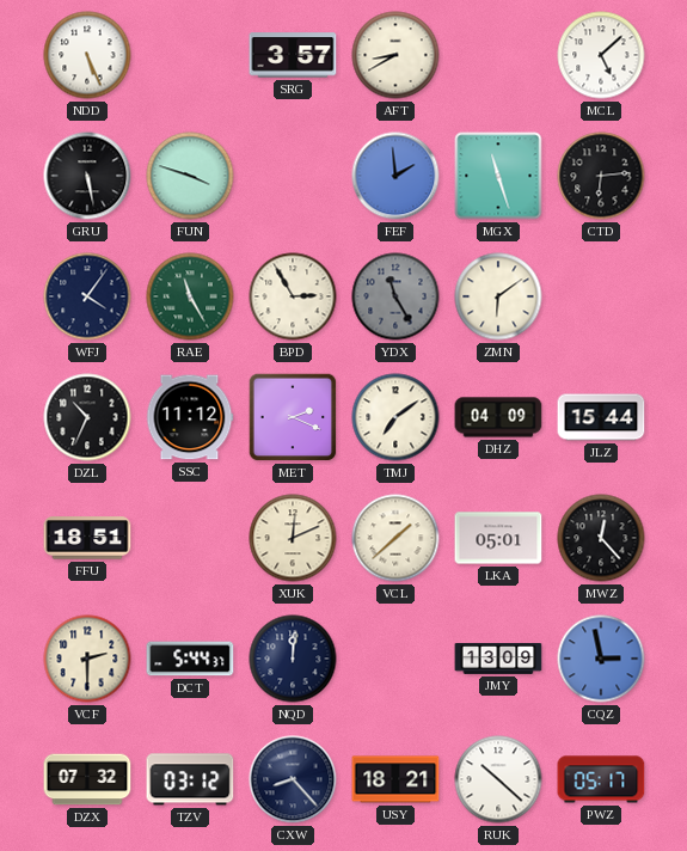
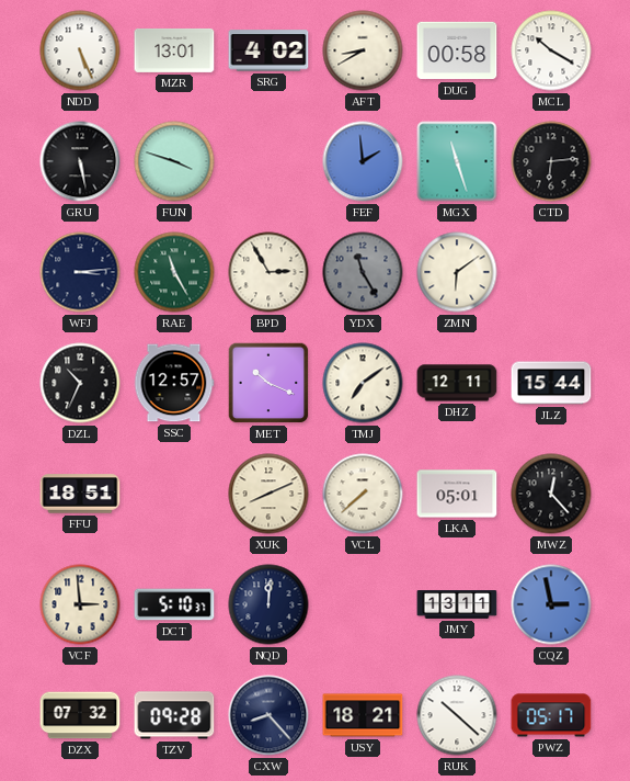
MZR: none -> 13:01 (174, 50)
SRG: 3:57 -> 4:02 (268, 50)
DUG: none -> 00:58 (457, 50)
MCL: 5:08 -> 10:20 (551, 50)
WFJ: 4:06 -> 3:14 (80, 272)
SSC: 11:12 -> 12:57 (174, 383)
MET: 2:19 -> 10:19 (268, 383)
DHZ: 04:09 -> 12:11 (457, 383)
XUK: 12:11 -> 8:11 (268, 494)
VCL: 1:38 -> 7:38 (363, 494)
VCF: 2:30 -> 2:59 (80, 604)
DCT: 5:44 -> 5:10 (174, 604)
JMY: 13:09 -> 13:11 (457, 605)
TZV: 03:12 -> 09:28 (174, 715)
